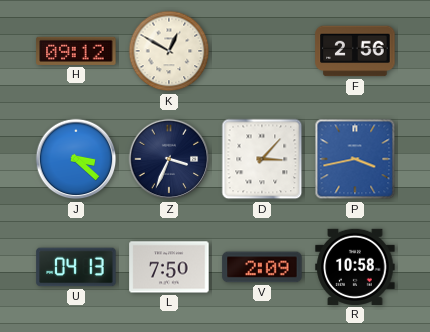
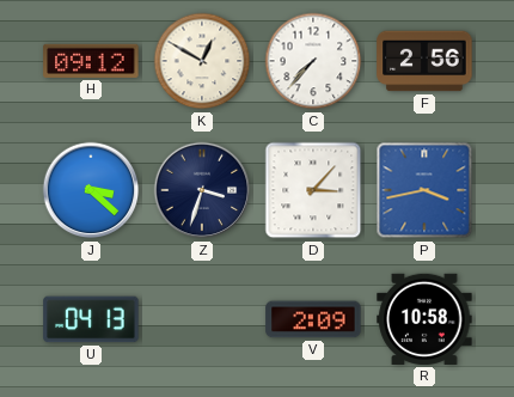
C: none -> 7:37 (313, 61)
Z: 3:34 -> 3:33 (202, 190)
L: 7:50 -> none (169, 267)
